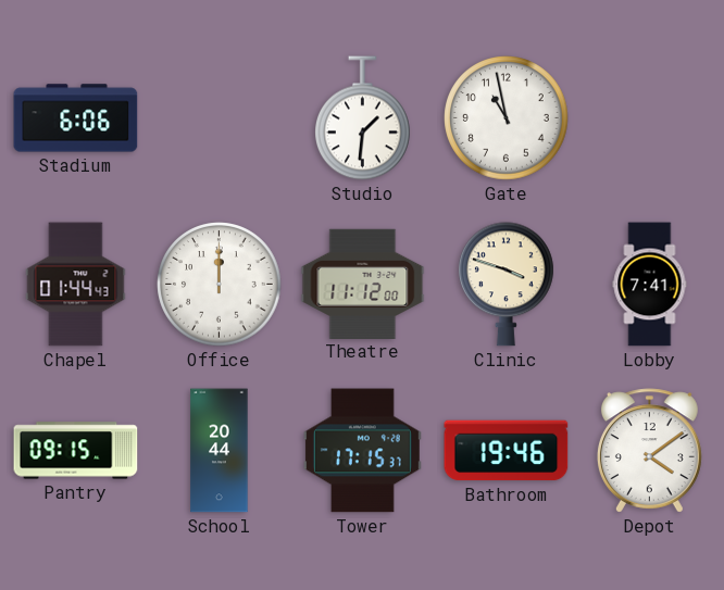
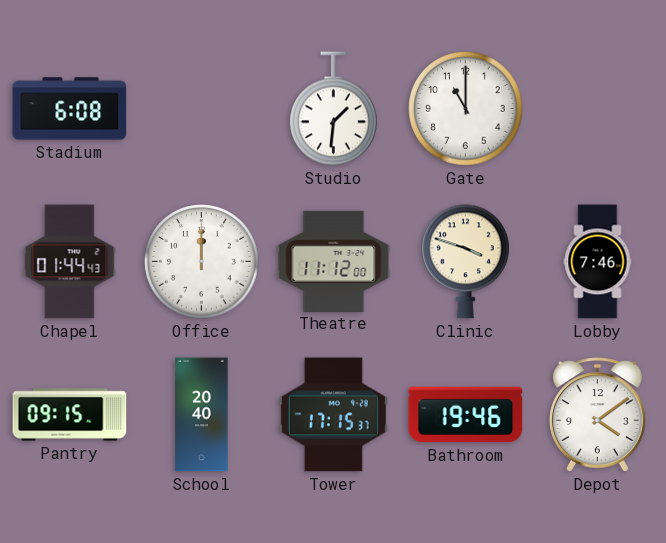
Stadium: 6:06 -> 6:08 (70, 109)
Gate: 10:58 -> 11:00 (466, 109)
Lobby: 7:41 -> 7:46 (598, 262)
School: 20:44 -> 20:40 (202, 415)
